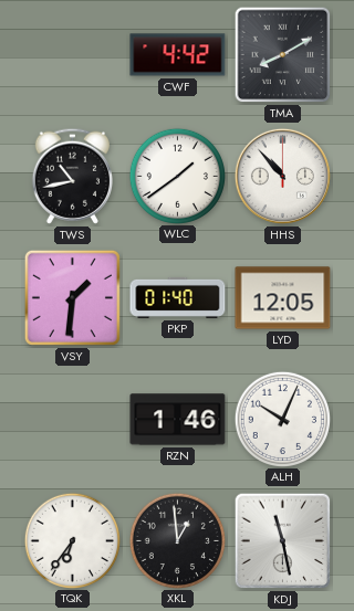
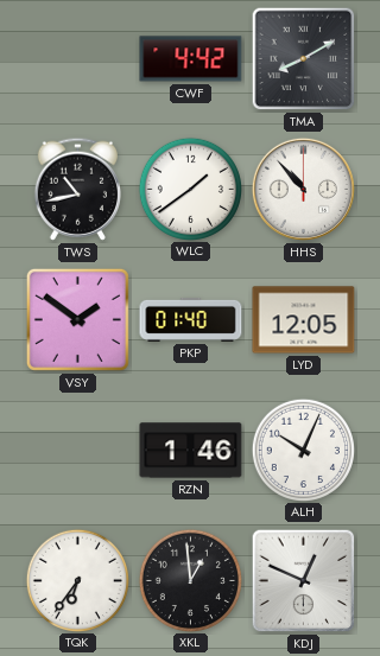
VSY: 1:31 -> 1:51 (77, 319)
KDJ: 11:28 -> 12:49 (304, 581)
